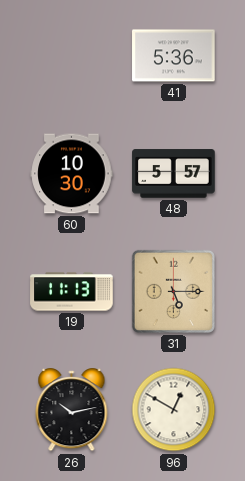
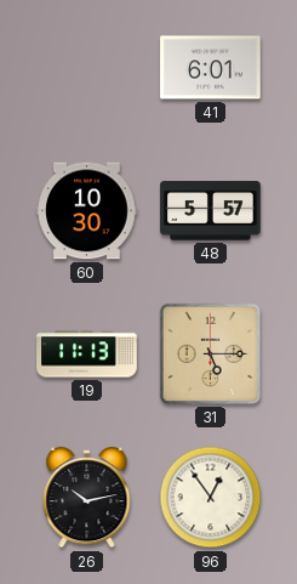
41: 5:36 -> 6:01 (211, 68)
96: 12:50 -> 12:54 (211, 498)
